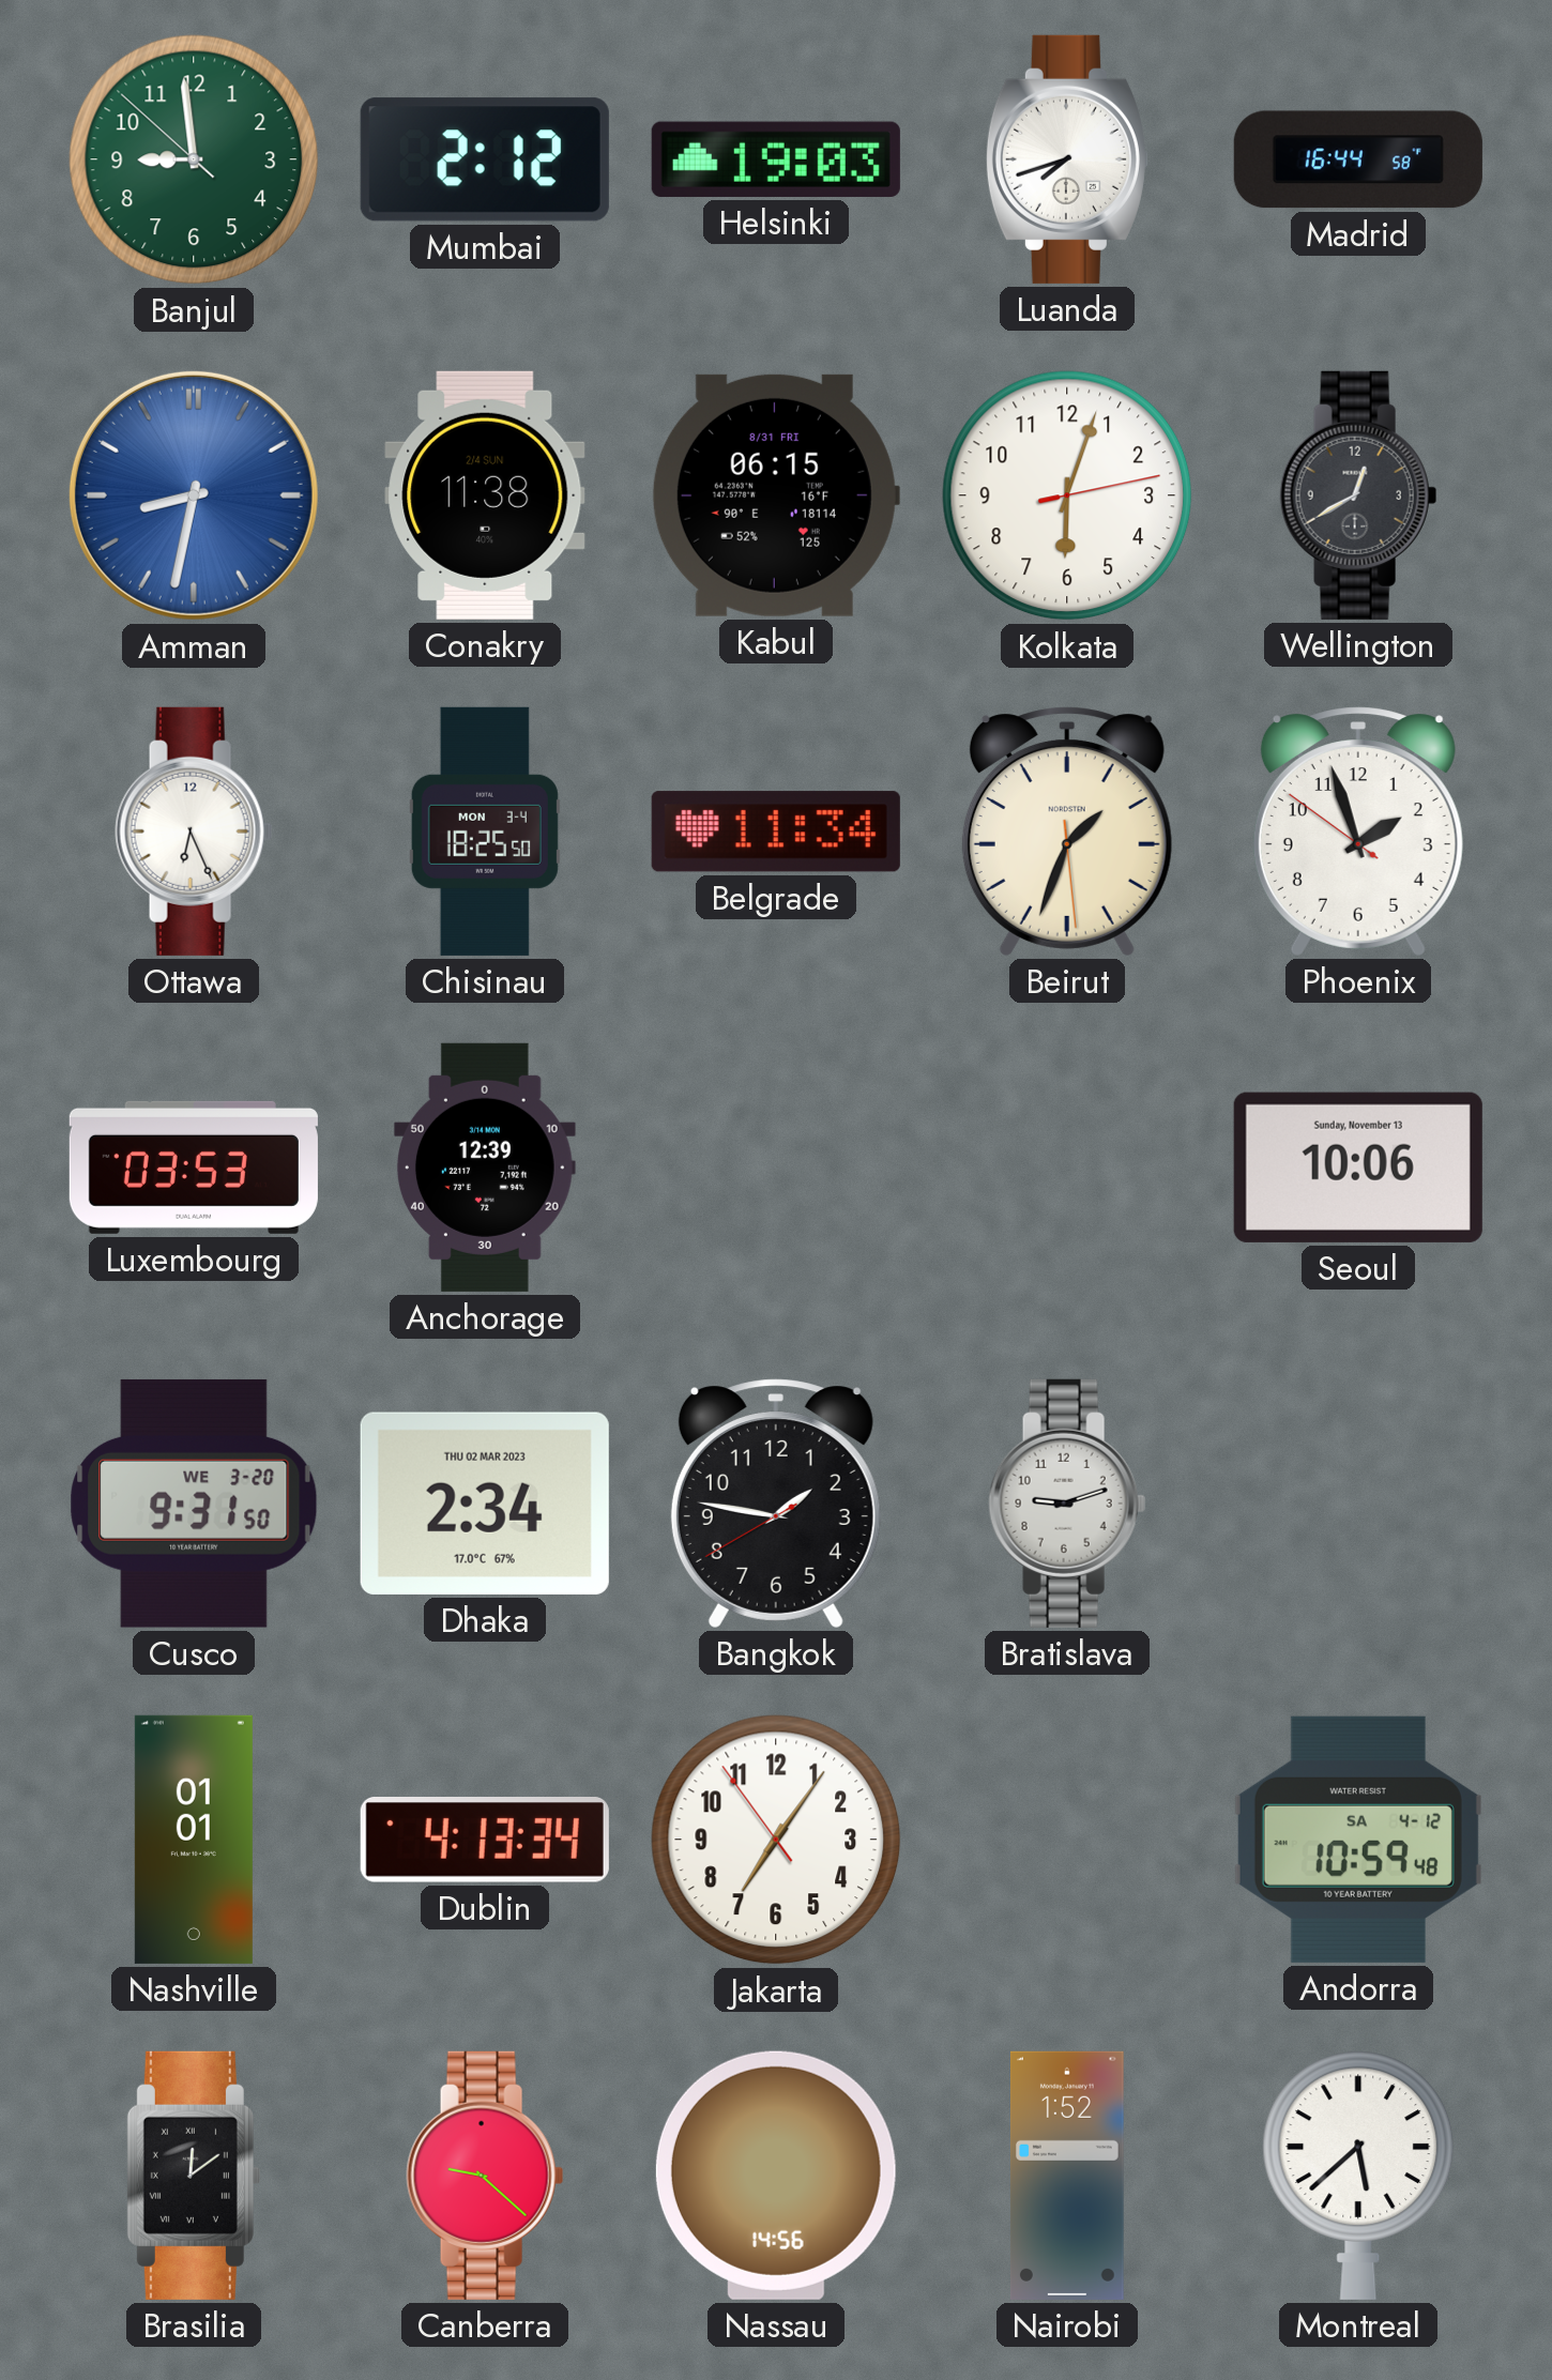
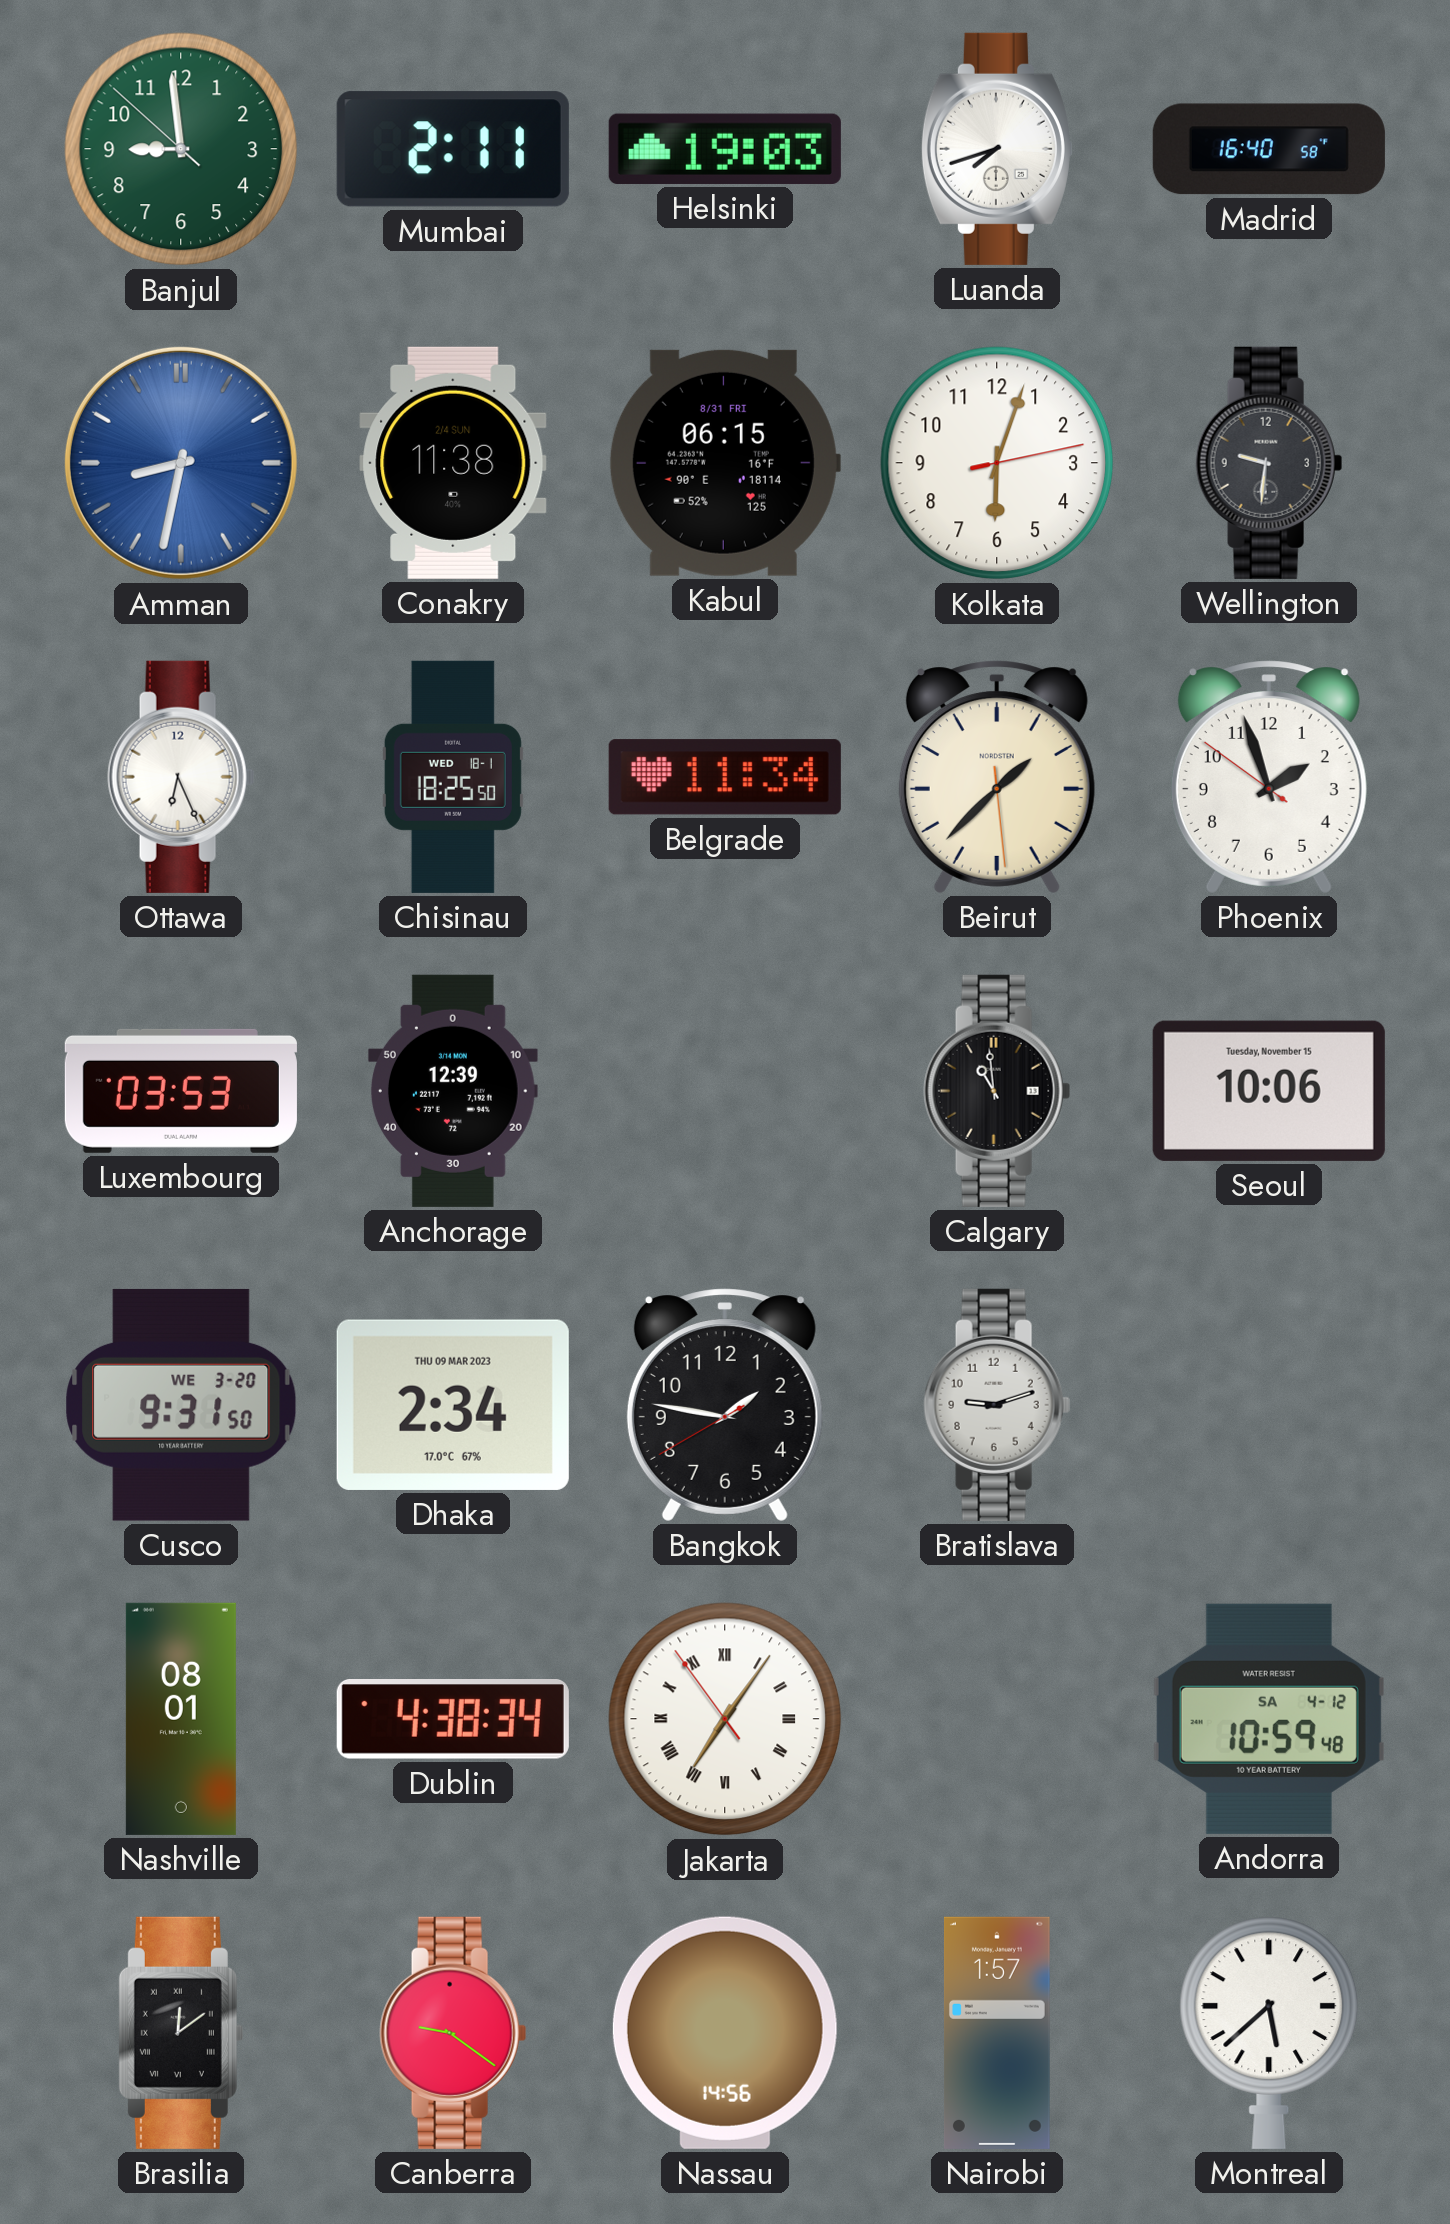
Mumbai: 2:12 -> 2:11 (453, 149)
Madrid: 16:44 -> 16:40 (1269, 149)
Wellington: 12:40 -> 9:31 (1269, 463)
Chisinau date: MON 3-4 -> WED 18-1 (453, 777)
Beirut: 1:33 -> 1:37 (997, 777)
Calgary: none -> 10:59 (997, 1091)
Seoul date: Sunday, November 13 -> Tuesday, November 15 (1269, 1091)
Dhaka date: THU 02 MAR 2023 -> THU 09 MAR 2023 (453, 1405)
Nashville: 01:01 -> 08:01 (181, 1719)
Dublin: 4:13 -> 4:38 (453, 1720)
Jakarta numerals: Arabic -> Roman (725, 1719)
Canberra: 9:22 -> 9:21 (453, 2033)
Nairobi: 1:52 -> 1:57 (998, 2033)
